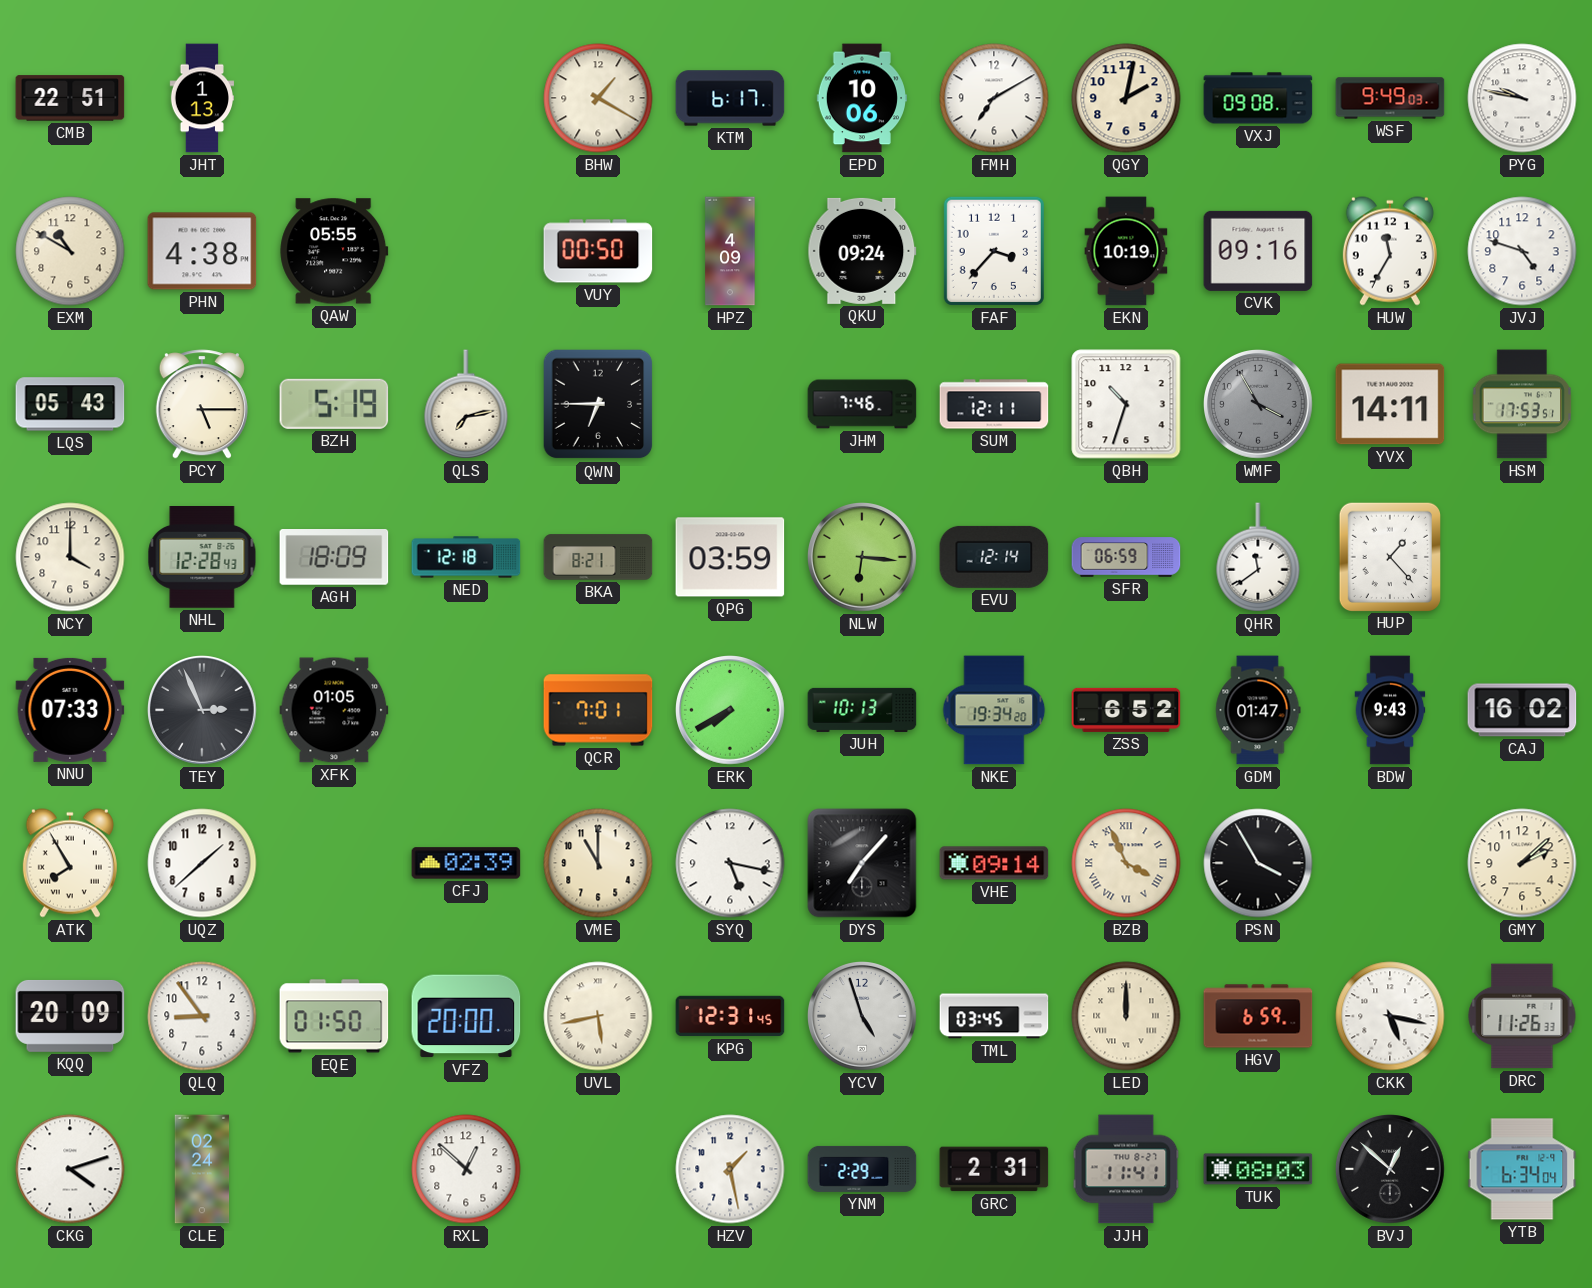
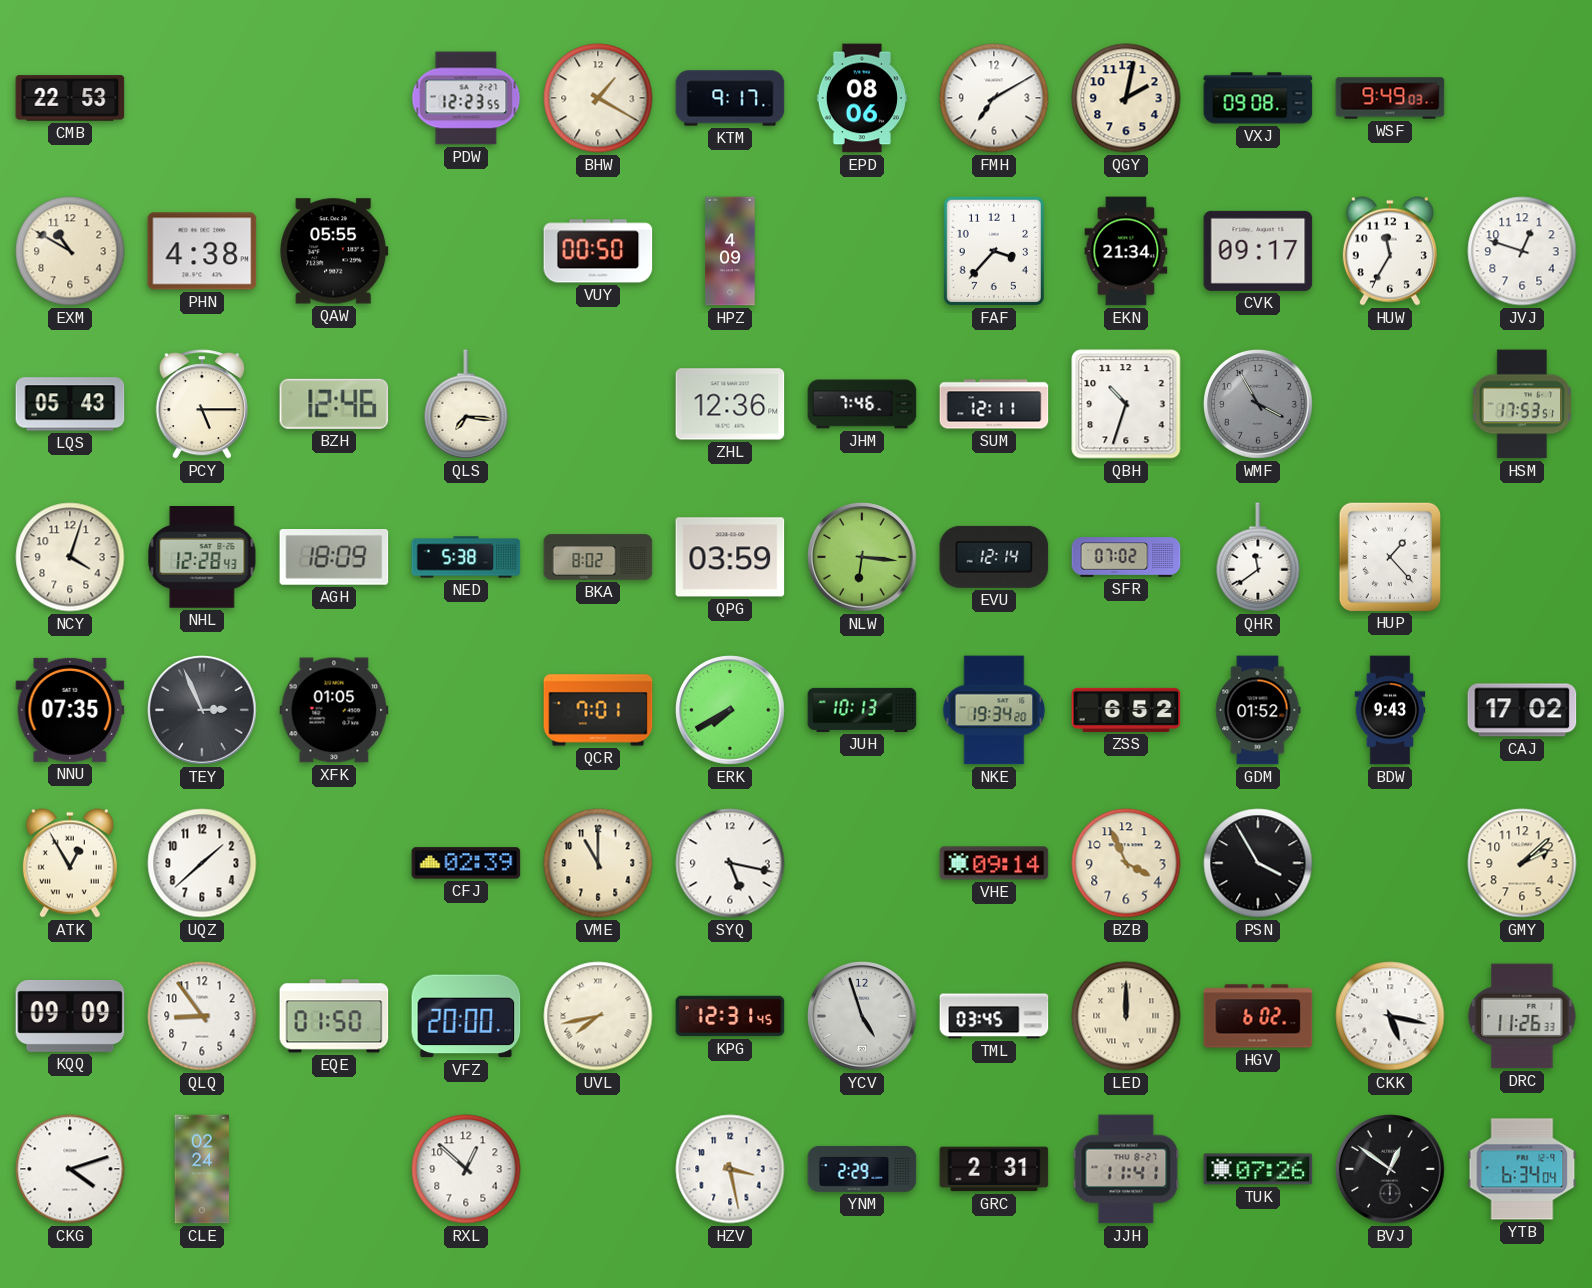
CMB: 22:51 -> 22:53 (70, 98)
JHT: 1:13 -> none (202, 98)
PDW: none -> 12:23 (466, 98)
KTM: 6:17 -> 9:17 (730, 98)
EPD: 10:06 -> 08:06 (861, 98)
PYG: 9:47 -> none (1522, 98)
QKU: 09:24 -> none (862, 251)
EKN: 10:19 -> 21:34 (1126, 251)
CVK: 09:16 -> 09:17 (1258, 251)
JVJ: 4:48 -> 12:48 (1522, 251)
BZH: 5:19 -> 12:46 (334, 404)
QLS: 7:13 -> 7:16 (466, 404)
QWN: 6:45 -> none (598, 404)
ZHL: none -> 12:36 (730, 404)
YVX: 14:11 -> none (1390, 404)
NCY: 4:00 -> 4:03 (70, 557)
NED: 12:18 -> 5:38 (466, 557)
BKA: 8:21 -> 8:02 (598, 557)
SFR: 06:59 -> 07:02 (1126, 557)
NNU: 07:33 -> 07:35 (70, 710)
GDM: 01:47 -> 01:52 (1258, 710)
CAJ: 16:02 -> 17:02 (1522, 710)
ATK: 7:55 -> 12:55 (70, 863)
DYS: 7:07 -> none (862, 863)
BZB numerals: Roman -> Arabic (1126, 863)
KQQ: 20:09 -> 09:09 (70, 1016)
UVL: 5:43 -> 7:43 (598, 1016)
HGV: 6:59 -> 6:02 (1258, 1016)
HZV: 1:28 -> 3:28 (730, 1169)
TUK: 08:03 -> 07:26 (1258, 1169)
BVJ: 12:52 -> 12:51 (1391, 1170)
